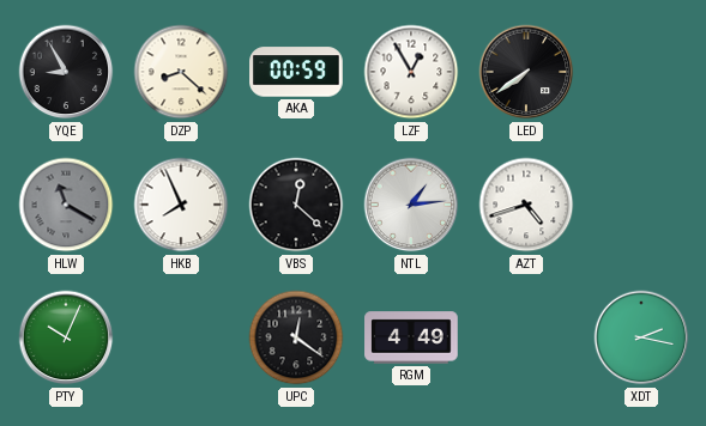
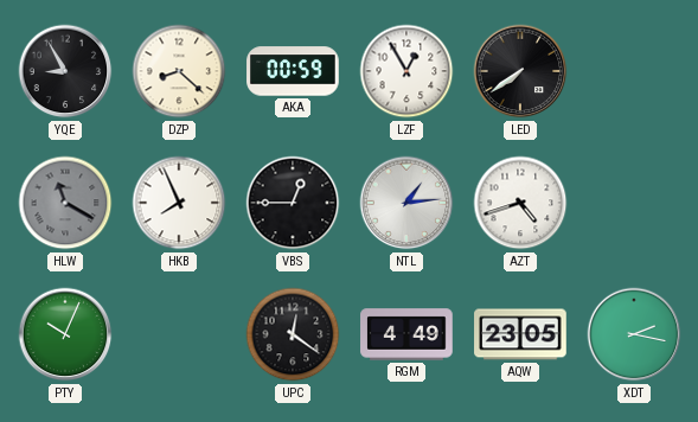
VBS: 12:22 -> 12:45 (293, 203)
AQW: none -> 23:05 (520, 334)
